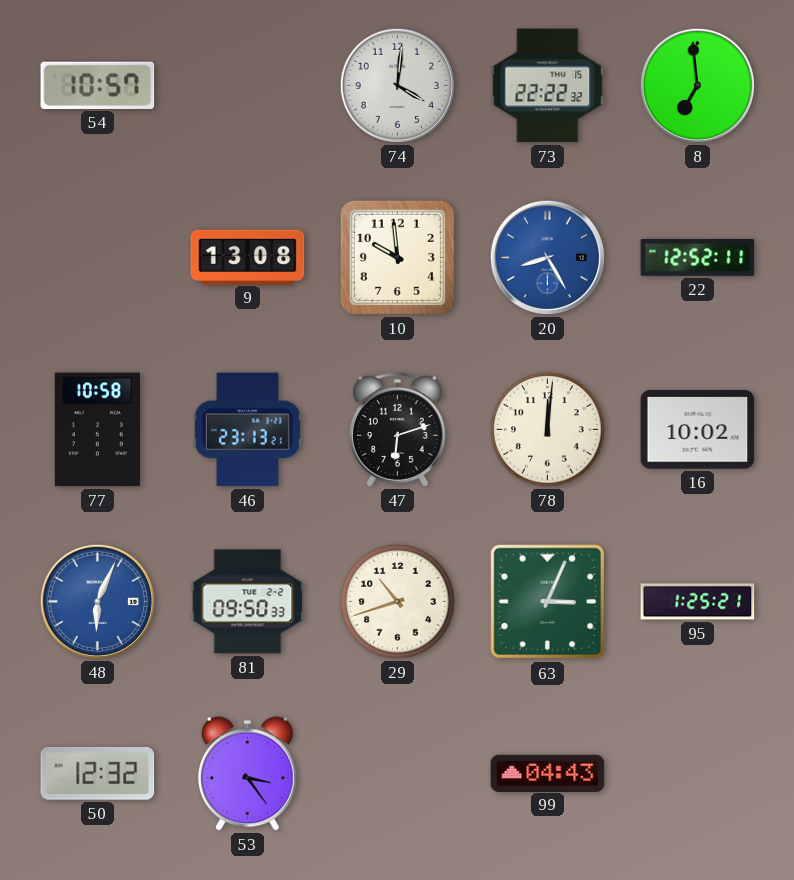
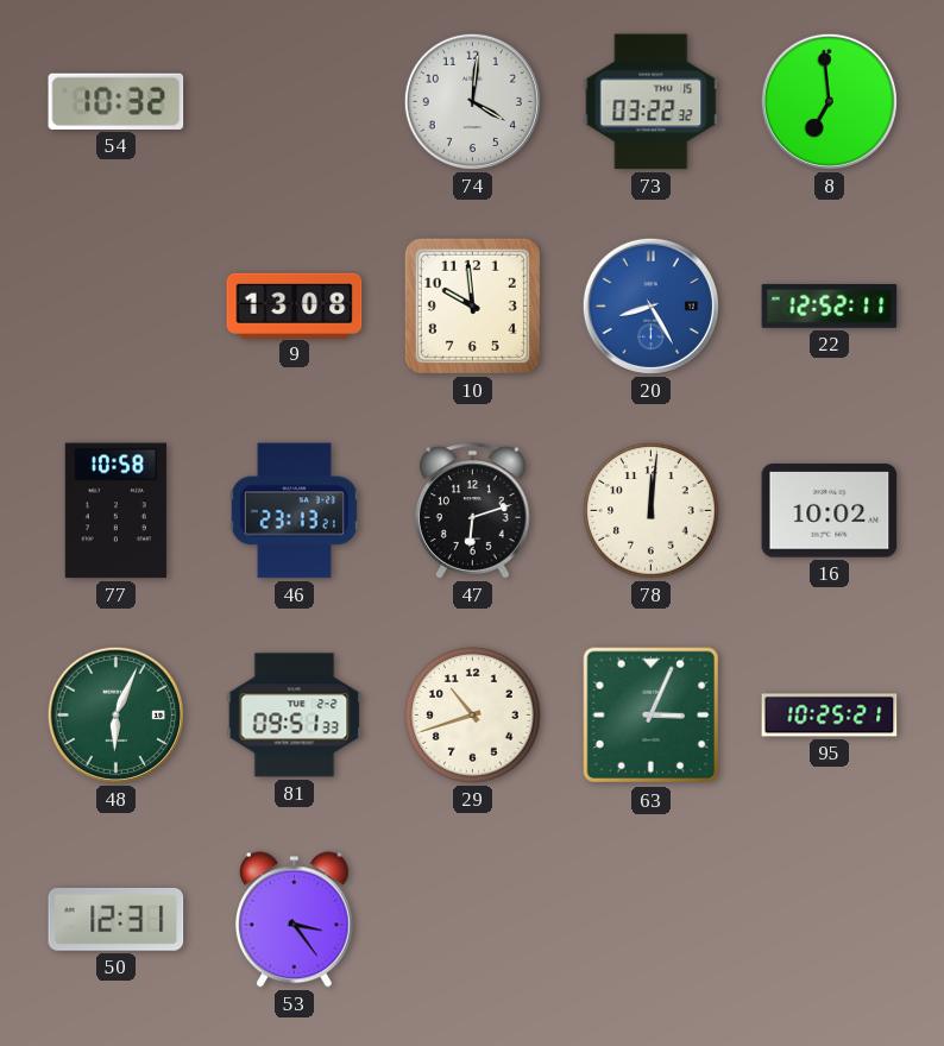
54: 10:57 -> 10:32 (117, 101)
73: 22:22 -> 03:22 (652, 102)
48 dial: blue -> green (115, 714)
81: 09:50 -> 09:51 (295, 716)
95: 1:25 -> 10:25 (830, 716)
50: 12:32 -> 12:31 (117, 919)
99: 04:43 -> none (548, 773)
